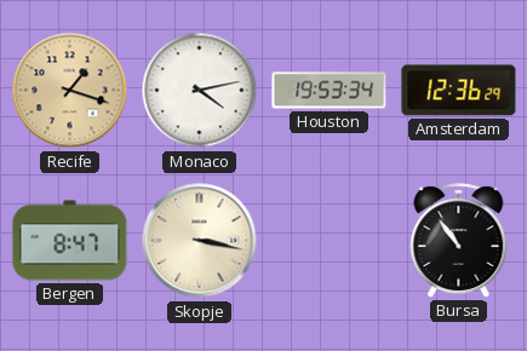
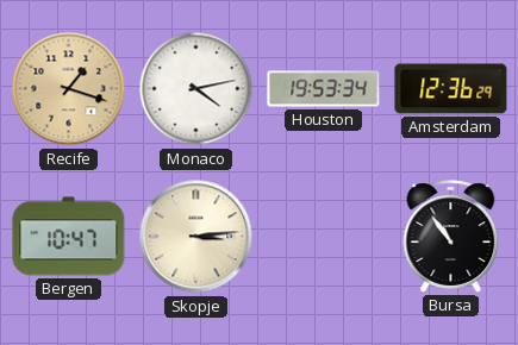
Bergen: 8:47 -> 10:47 (69, 237)
Skopje: 3:17 -> 3:14 (196, 237)
